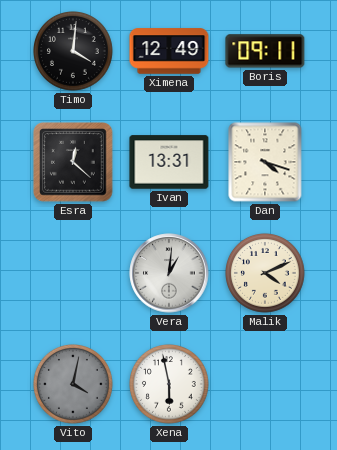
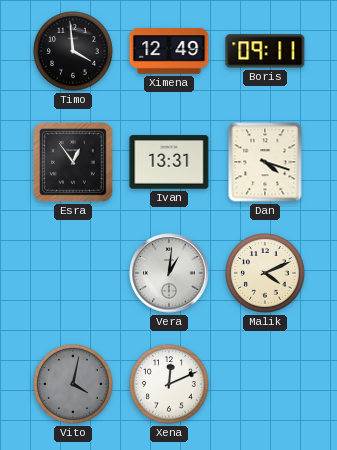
Timo: 4:01 -> 3:59 (74, 52)
Esra: 12:22 -> 12:54 (73, 162)
Xena: 5:58 -> 12:11 (170, 385)
